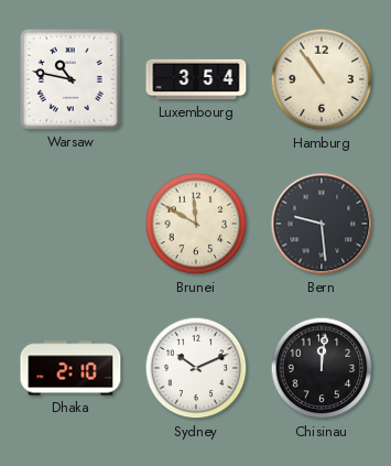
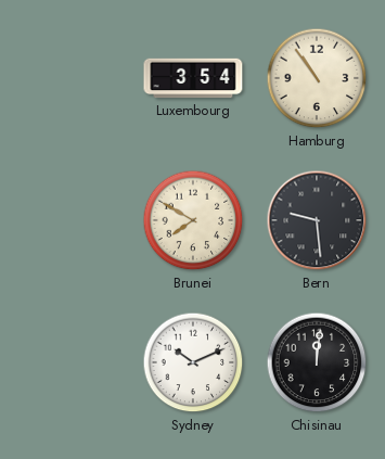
Warsaw: 10:47 -> none (70, 79)
Brunei: 11:50 -> 7:50 (193, 220)
Dhaka: 2:10 -> none (70, 368)
